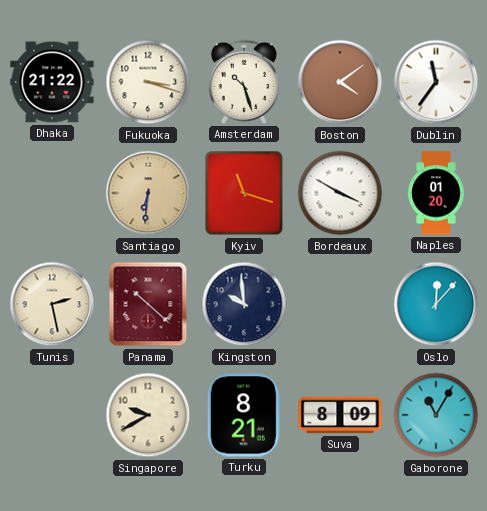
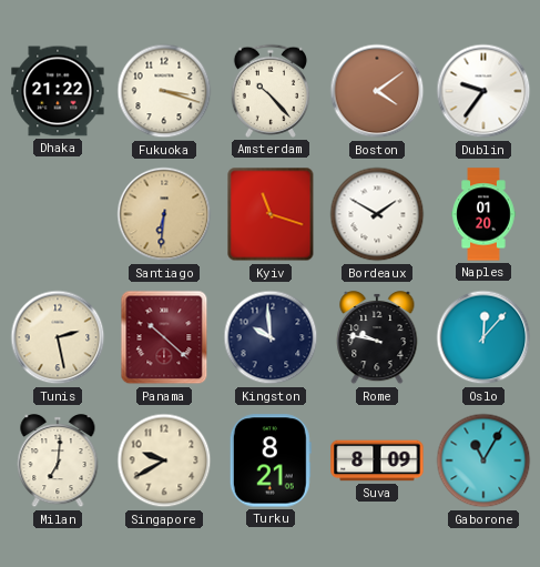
Amsterdam: 10:27 -> 10:23 (269, 91)
Dublin: 11:36 -> 9:36 (483, 91)
Bordeaux: 3:50 -> 1:50 (377, 214)
Rome: none -> 9:47 (377, 338)
Milan: none -> 7:01 (58, 462)
